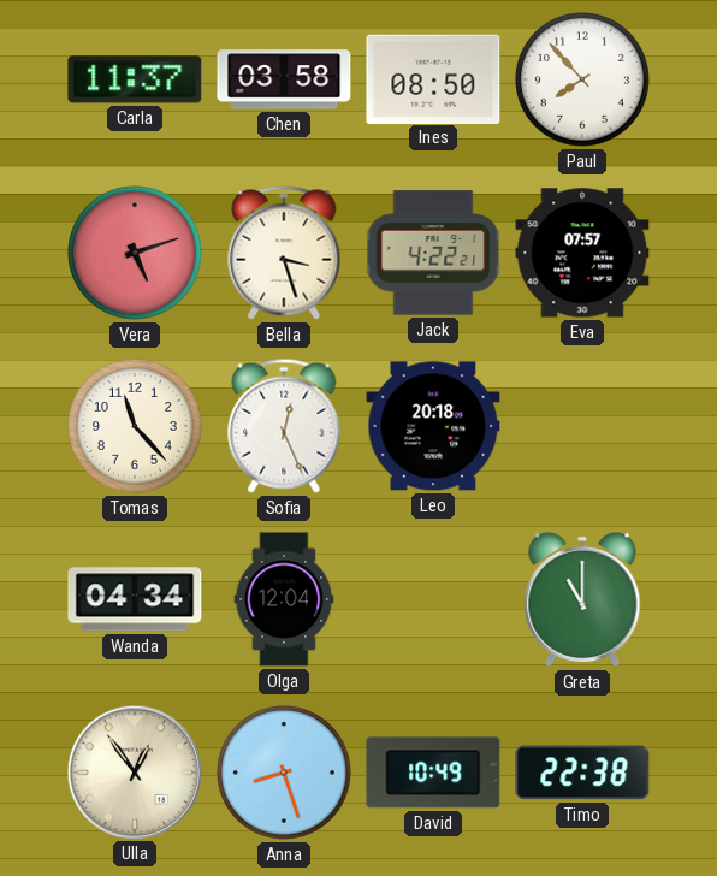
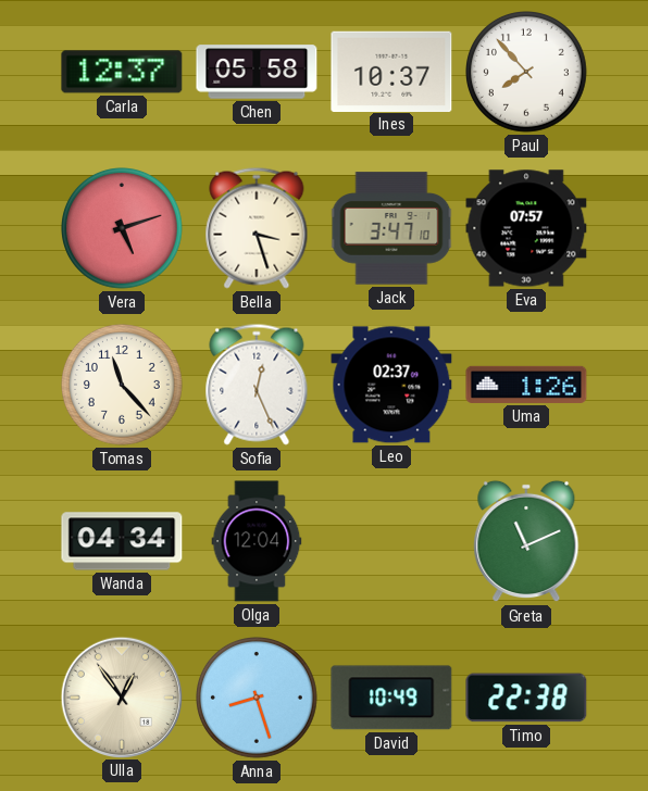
Carla: 11:37 -> 12:37 (122, 72)
Chen: 03:58 -> 05:58 (257, 72)
Ines: 08:50 -> 10:37 (391, 71)
Jack: 4:22 -> 3:47 (391, 228)
Leo: 20:18 -> 02:37 (391, 385)
Uma: none -> 1:26 (526, 385)
Greta: 11:00 -> 11:11 (526, 541)
